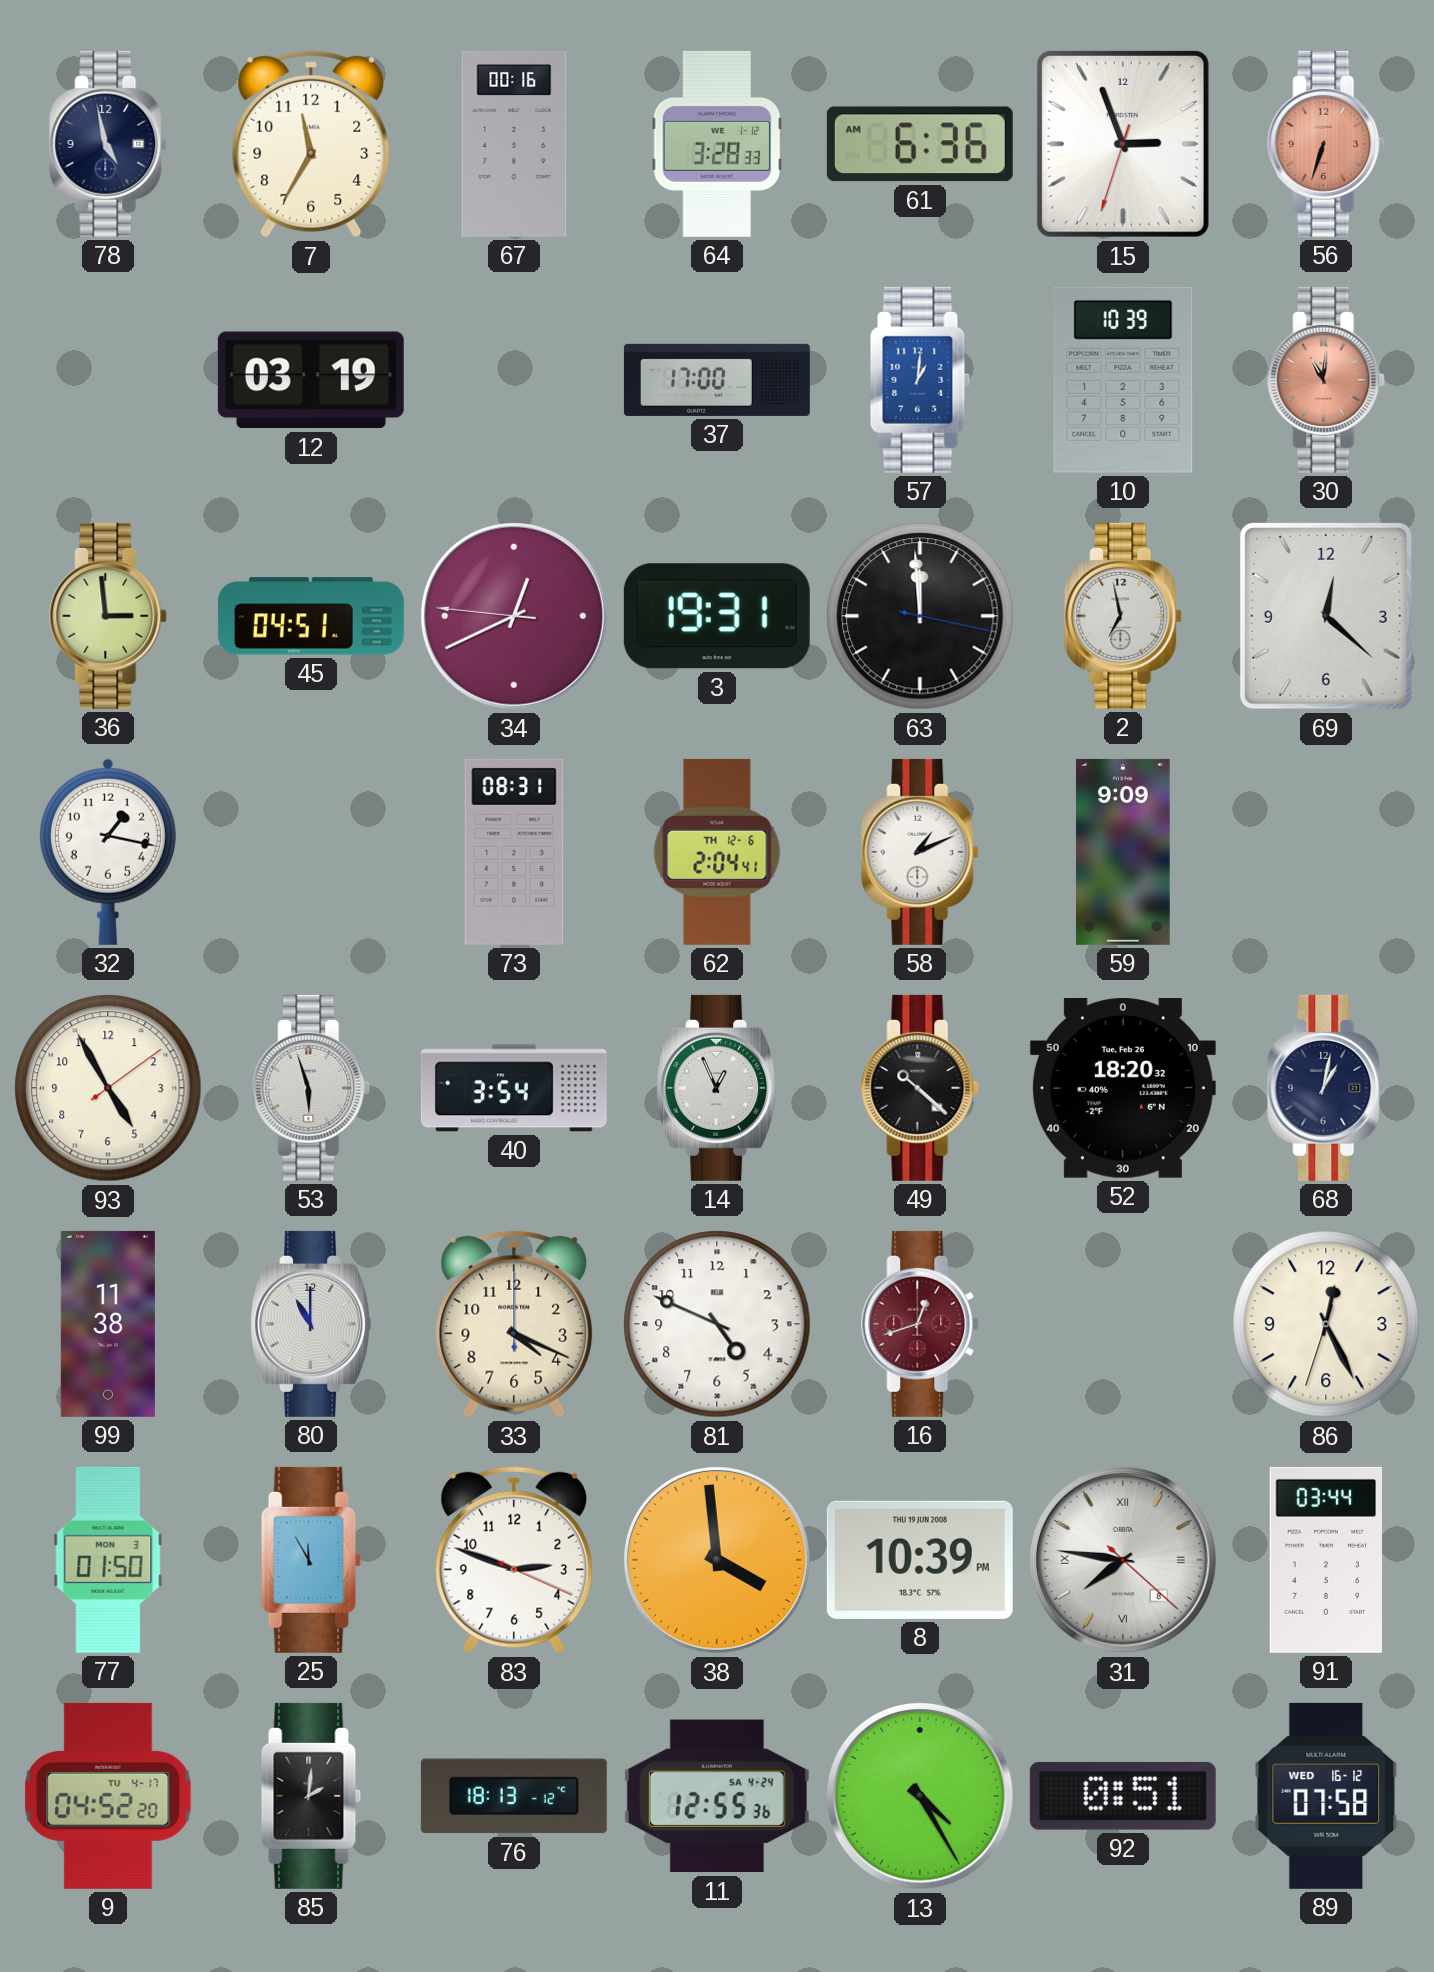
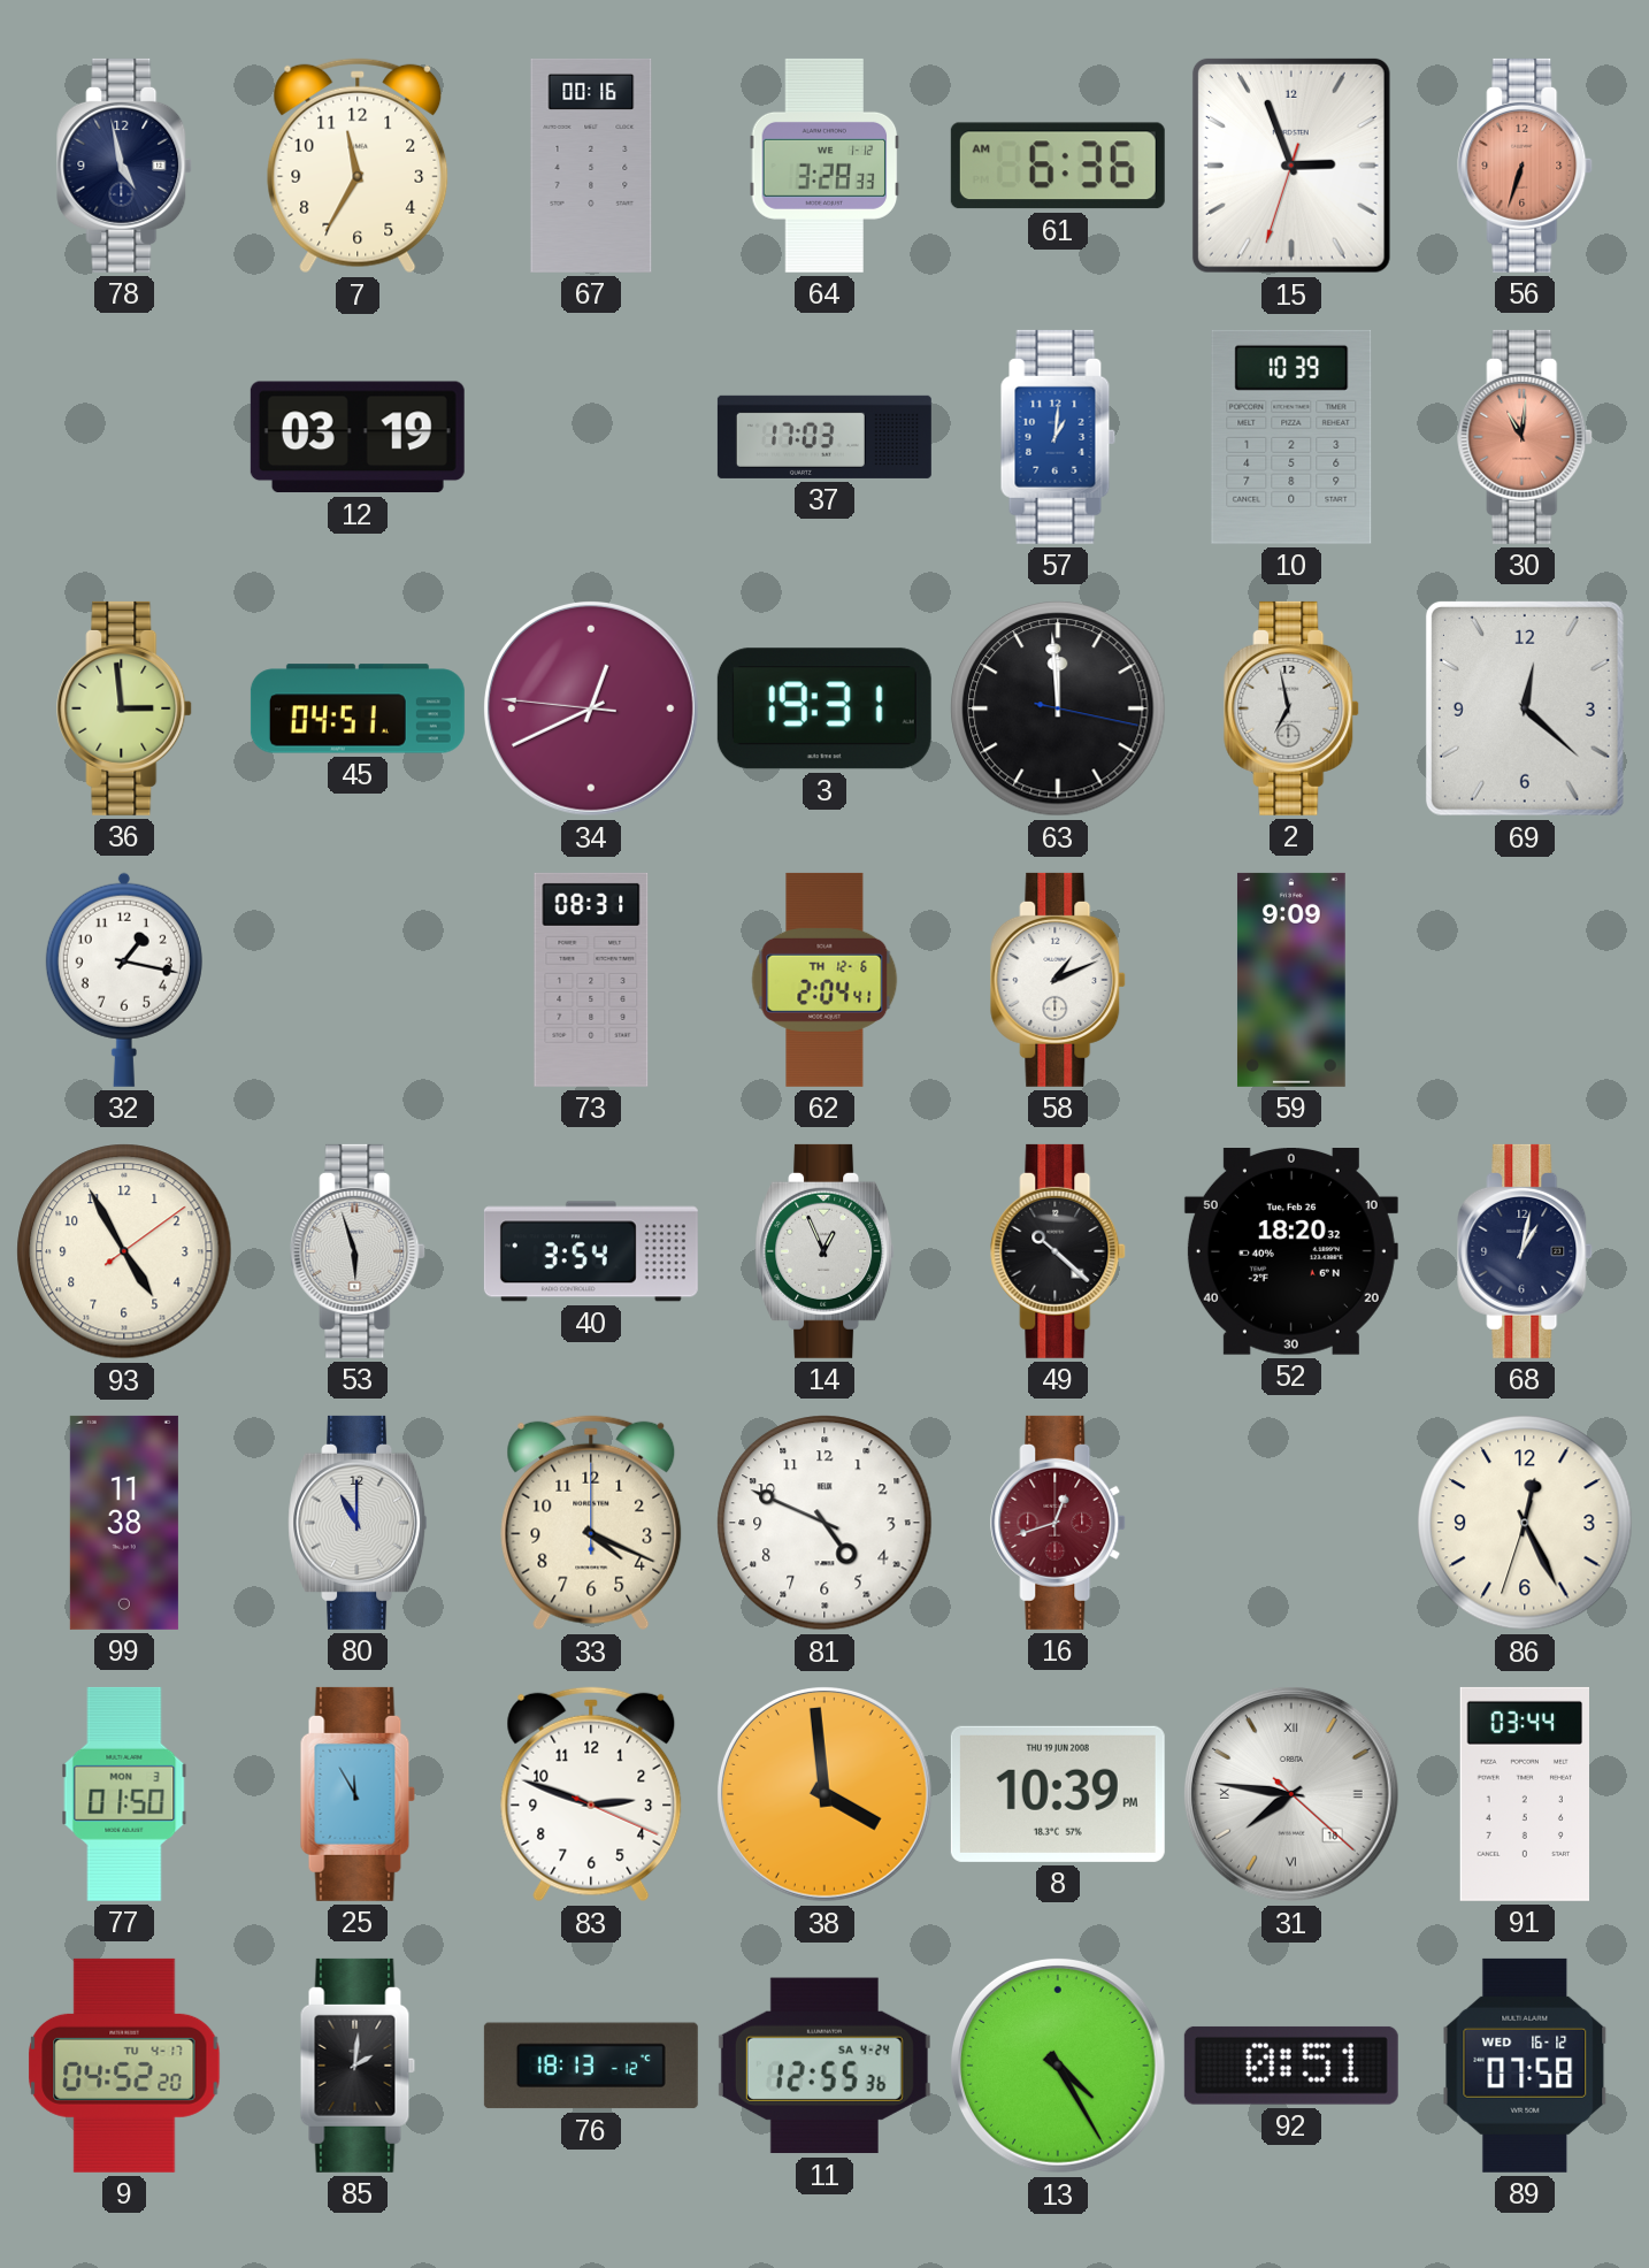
37: 17:00 -> 17:03 (824, 437)
31 date: 8 -> 18 (1291, 1794)
